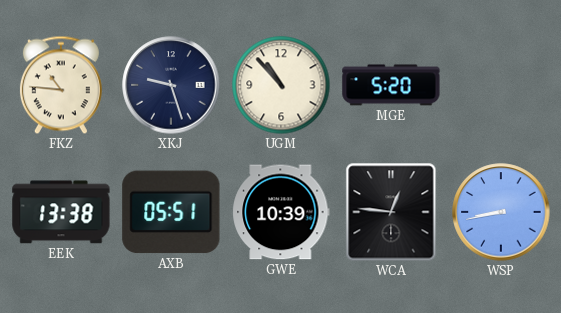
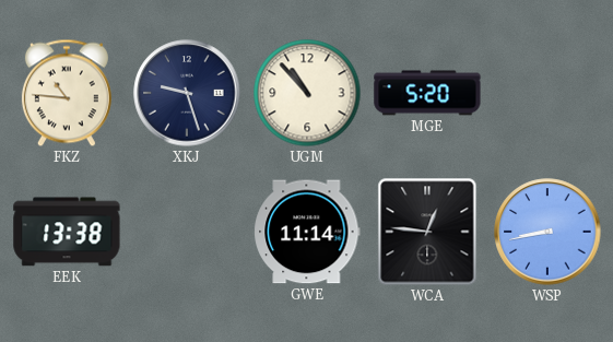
AXB: 05:51 -> none (171, 212)
GWE: 10:39 -> 11:14 (307, 232)
